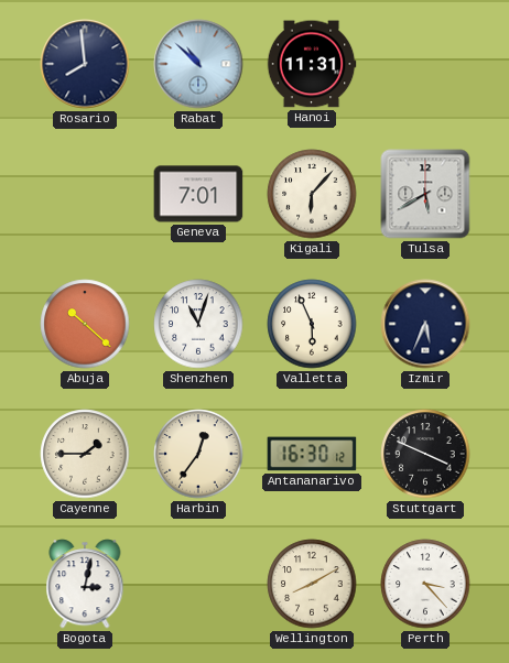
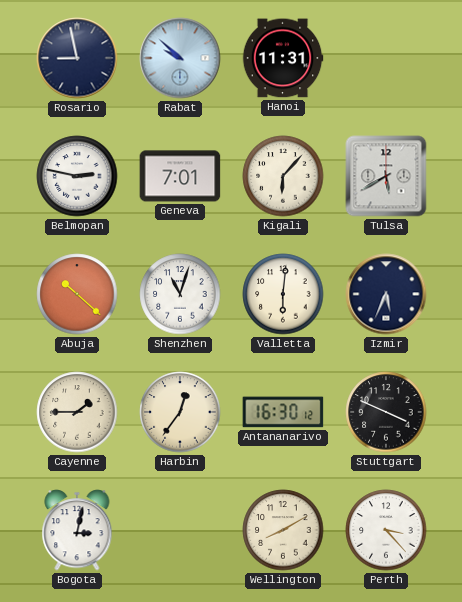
Rosario: 7:59 -> 8:58 (77, 58)
Rabat: 10:52 -> 9:52 (180, 58)
Belmopan: none -> 2:47 (77, 176)
Valletta: 5:56 -> 6:01 (283, 294)
